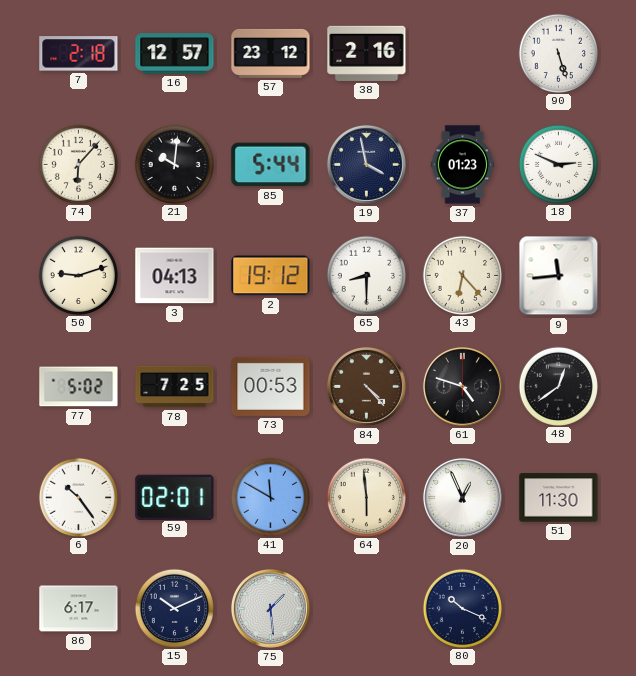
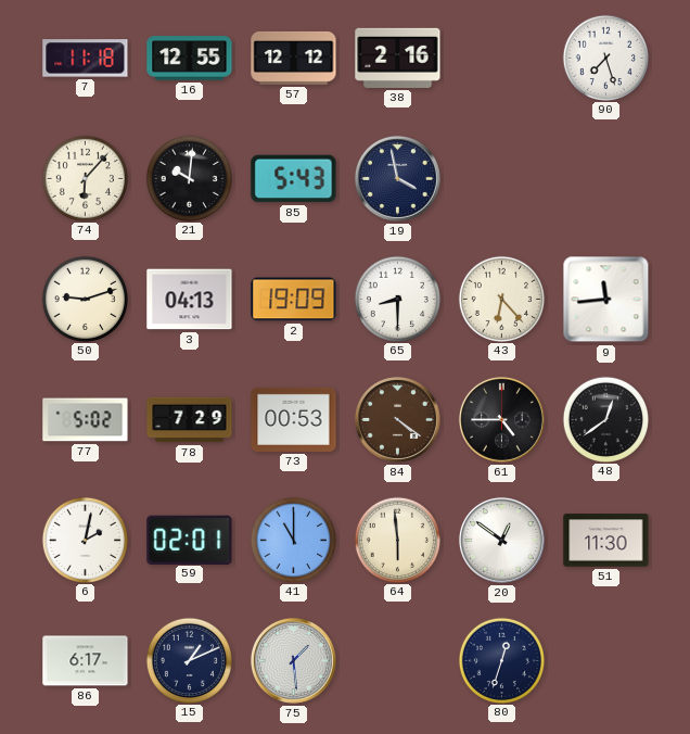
7: 2:18 -> 11:18 (86, 59)
16: 12:57 -> 12:55 (190, 59)
57: 23:12 -> 12:12 (294, 58)
90: 5:27 -> 7:27 (605, 58)
85: 5:44 -> 5:43 (294, 179)
37: 01:23 -> none (463, 165)
18: 2:49 -> none (558, 164)
2: 19:12 -> 19:09 (294, 300)
78: 7:25 -> 7:29 (190, 420)
84: 4:23 -> 4:21 (397, 419)
61: 4:48 -> 4:45 (501, 419)
6: 10:24 -> 2:02 (85, 540)
41: 11:50 -> 11:00 (293, 540)
20: 12:56 -> 12:51 (501, 540)
15: 10:11 -> 1:11 (189, 660)
80: 10:19 -> 12:33 (501, 660)
